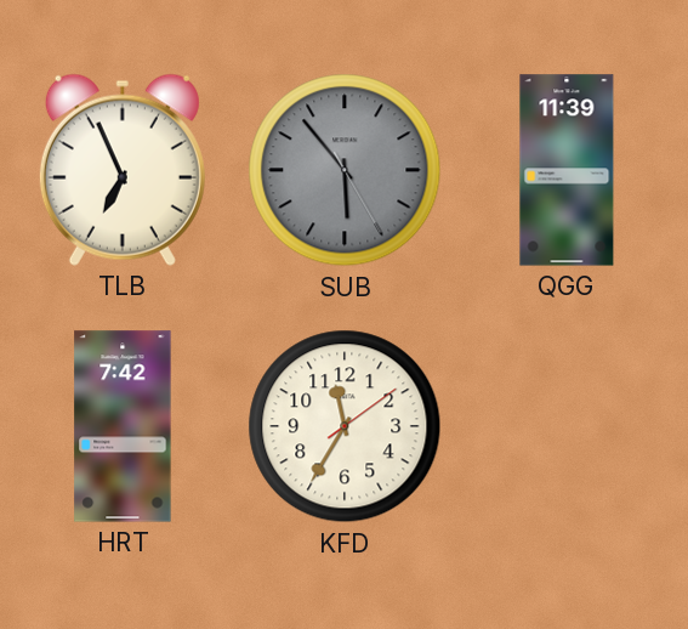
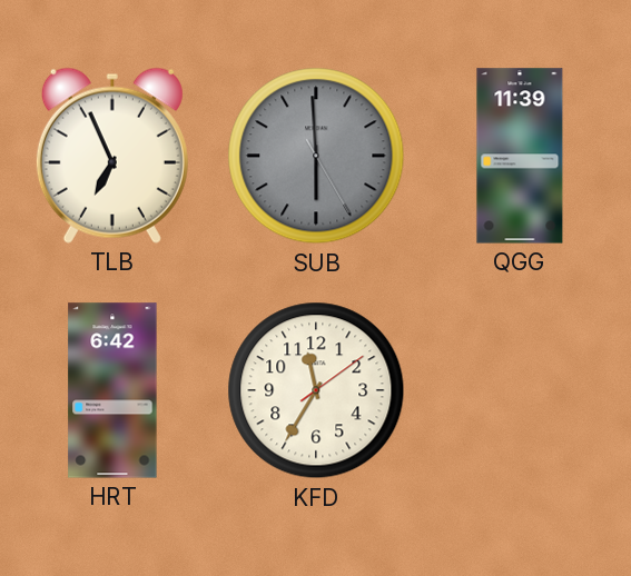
SUB: 5:53 -> 5:59 (316, 156)
HRT: 7:42 -> 6:42 (112, 390)
